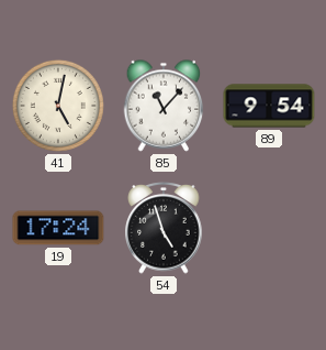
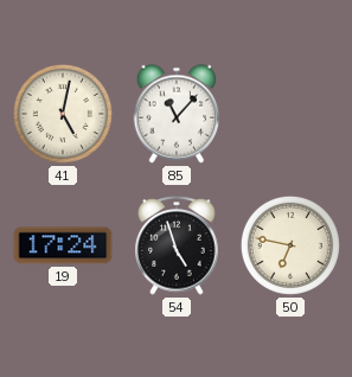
89: 9:54 -> none (269, 106)
50: none -> 6:47 (290, 245)
